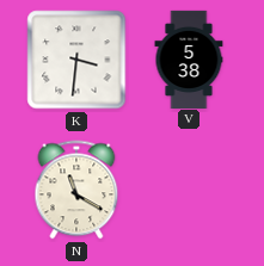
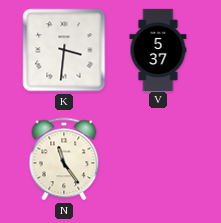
V: 5:38 -> 5:37 (158, 49)
N: 11:20 -> 11:24 (64, 159)
